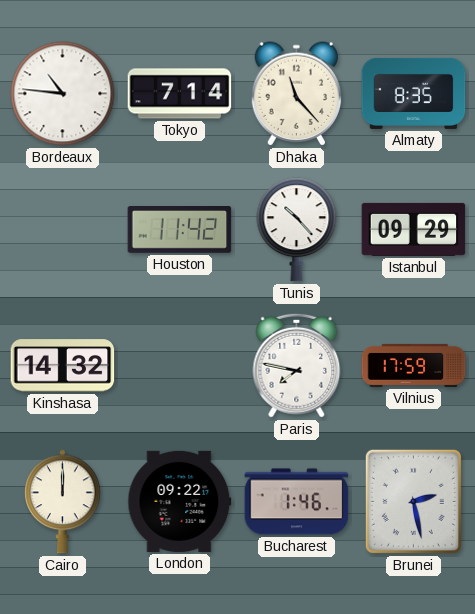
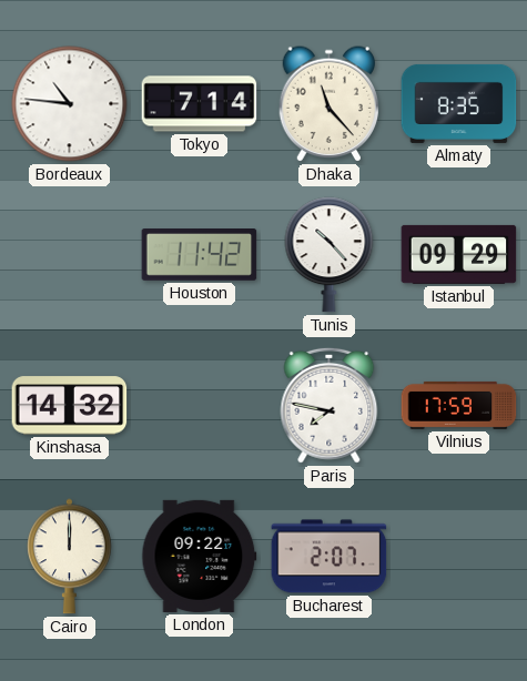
Bucharest: 1:46 -> 2:07 (330, 557)
Brunei: 2:28 -> none (413, 501)
